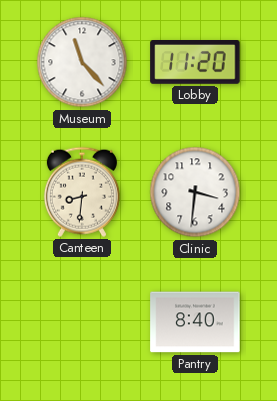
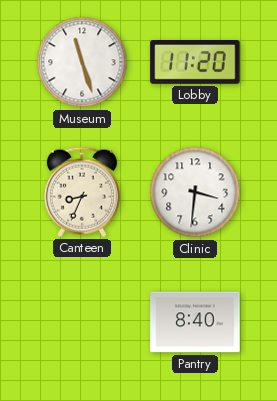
Museum: 11:23 -> 11:27 (82, 62)
Canteen: 8:31 -> 8:34 (82, 192)
